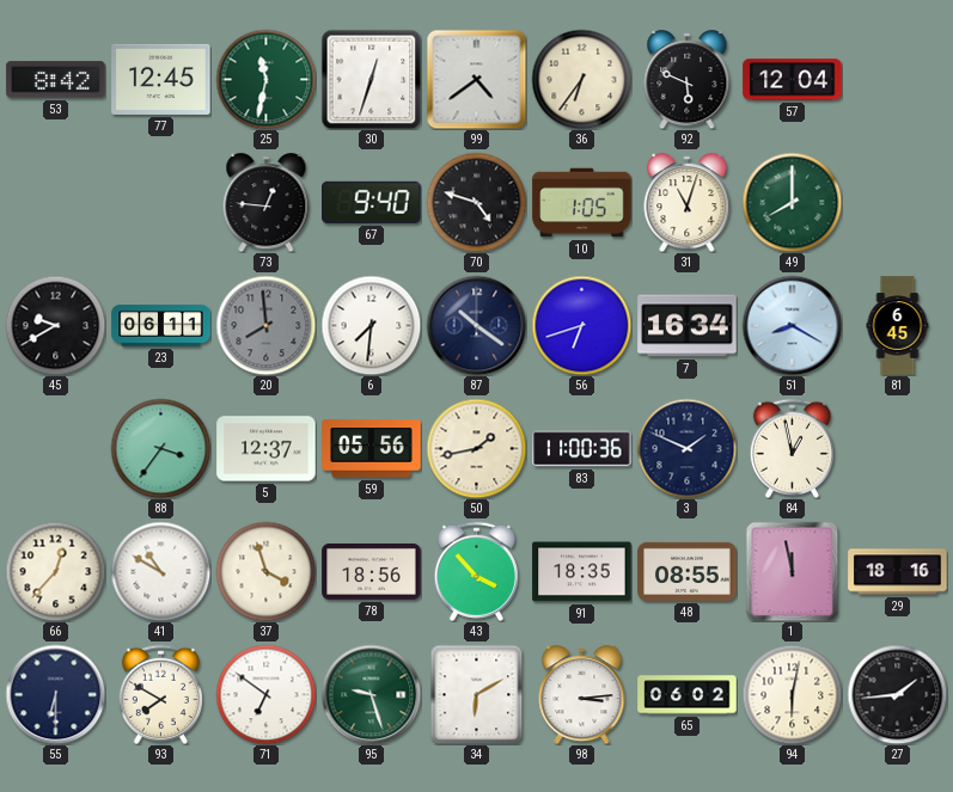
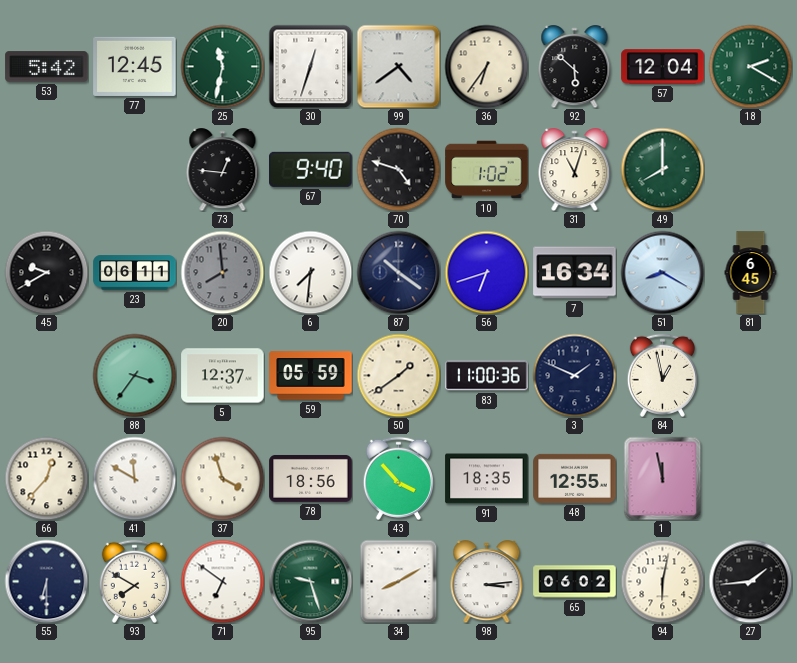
53: 8:42 -> 5:42 (47, 67)
92: 5:49 -> 5:52 (575, 67)
18: none -> 2:20 (750, 66)
10: 1:05 -> 1:02 (487, 170)
59: 05:56 -> 05:59 (311, 376)
50: 1:43 -> 1:39 (398, 375)
41: 10:50 -> 11:50 (134, 478)
48: 08:55 -> 12:55 (575, 478)
29: 18:16 -> none (898, 572)
34: 6:10 -> 8:10 (399, 581)
